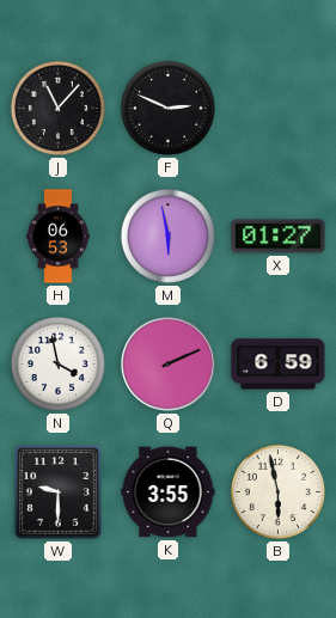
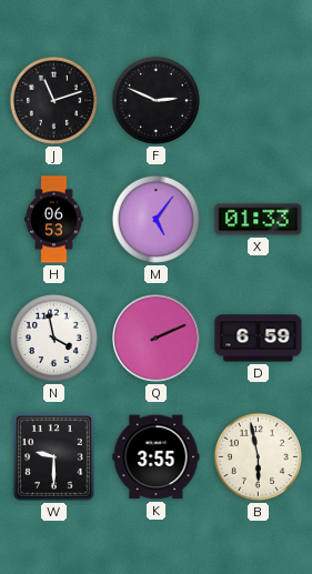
J: 11:07 -> 11:12 (53, 100)
M: 5:58 -> 5:06 (155, 219)
X: 01:27 -> 01:33 (259, 220)
